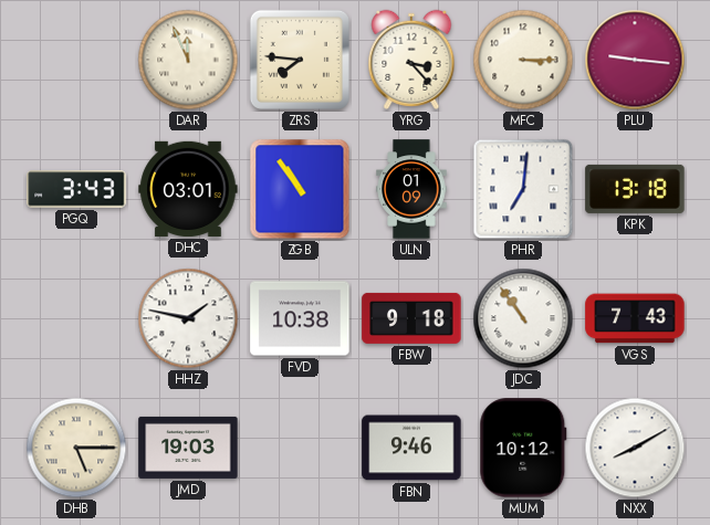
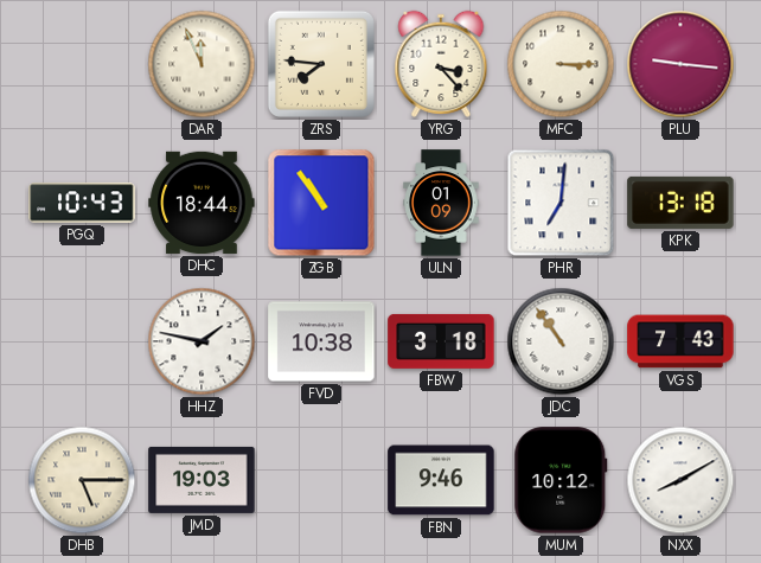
PGQ: 3:43 -> 10:43 (82, 203)
DHC: 03:01 -> 18:44 (202, 203)
FBW: 9:18 -> 3:18 (441, 341)
